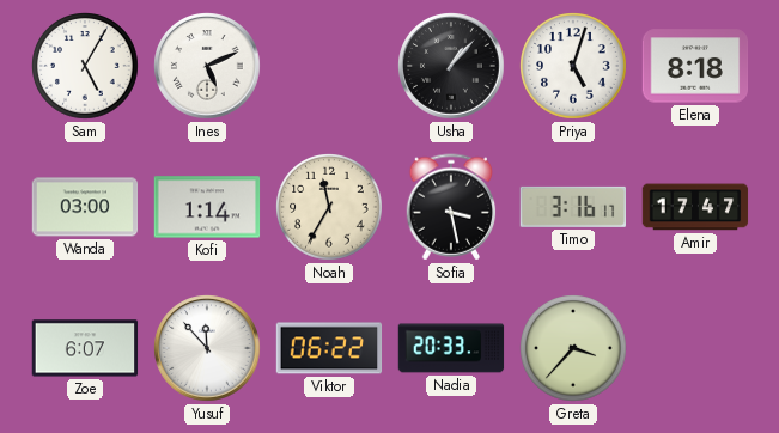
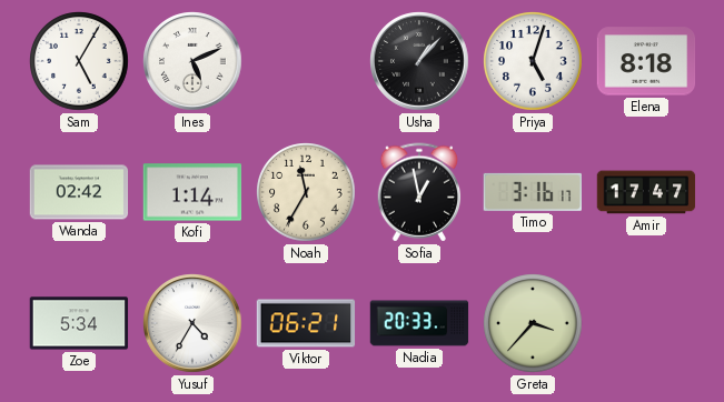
Wanda: 03:00 -> 02:42 (79, 192)
Sofia: 3:28 -> 12:58 (419, 192)
Zoe: 6:07 -> 5:34 (79, 323)
Yusuf: 11:53 -> 4:35 (192, 323)
Viktor: 06:22 -> 06:21 (306, 323)
